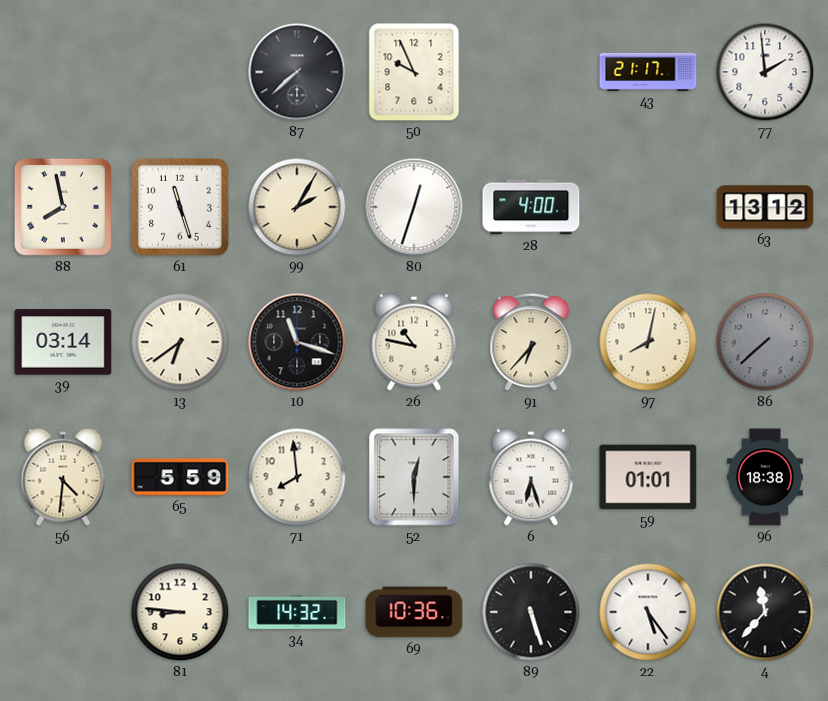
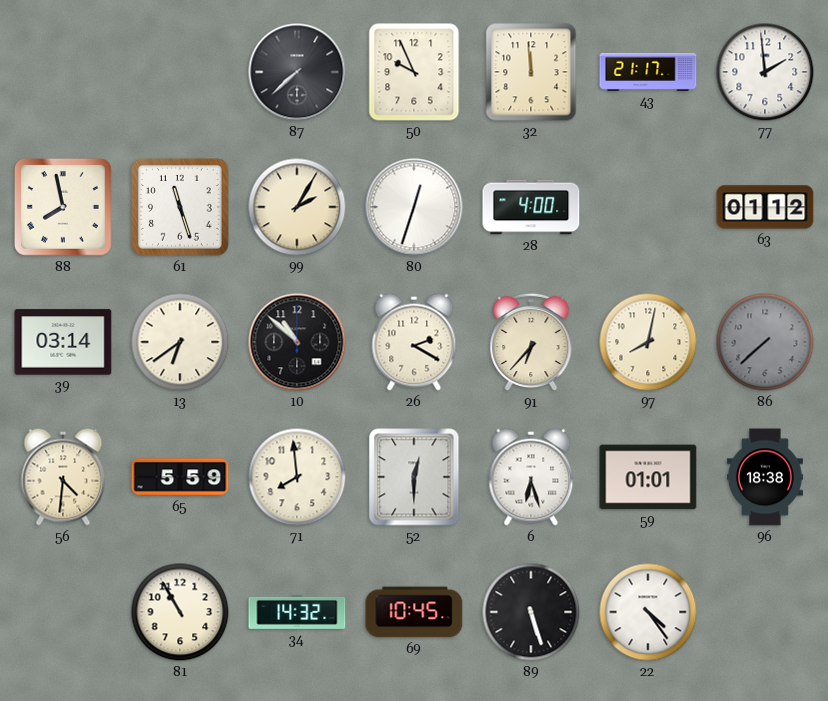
32: none -> 11:59 (531, 72)
63: 13:12 -> 01:12 (765, 207)
10: 11:18 -> 10:52 (297, 342)
26: 10:47 -> 2:20 (414, 342)
81: 8:46 -> 10:55 (180, 612)
69: 10:36 -> 10:45 (414, 612)
22: 5:24 -> 4:24 (648, 612)
4: 11:37 -> none (765, 612)
